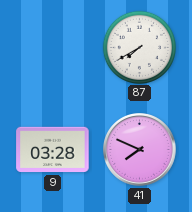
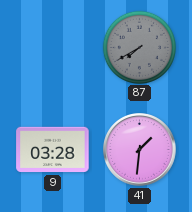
87 dial: white -> grey (139, 47)
41: 7:49 -> 1:31 (140, 150)
